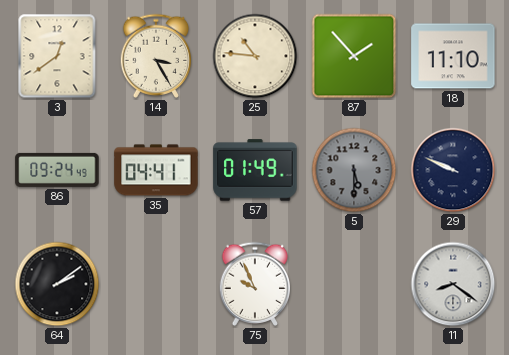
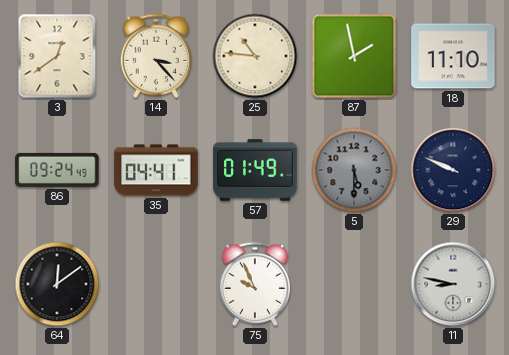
14: 3:25 -> 3:23 (156, 56)
87: 1:53 -> 1:58 (354, 56)
64: 2:09 -> 12:09 (57, 284)
11: 8:21 -> 8:47 (453, 284)
